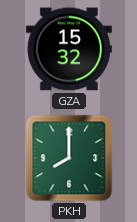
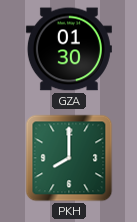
GZA: 15:32 -> 01:30 (69, 49)
